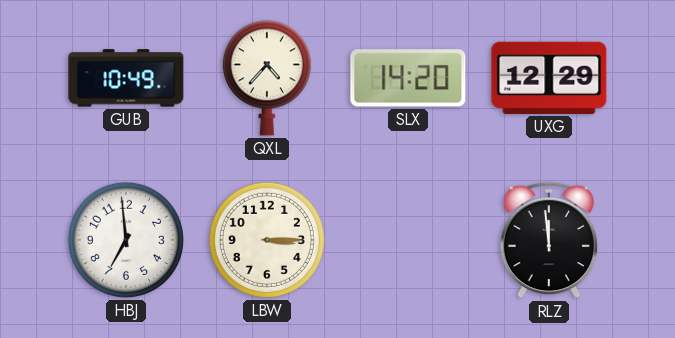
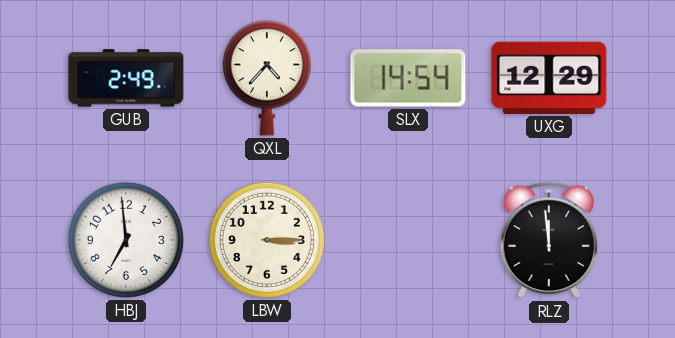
GUB: 10:49 -> 2:49 (126, 78)
SLX: 14:20 -> 14:54 (408, 78)
